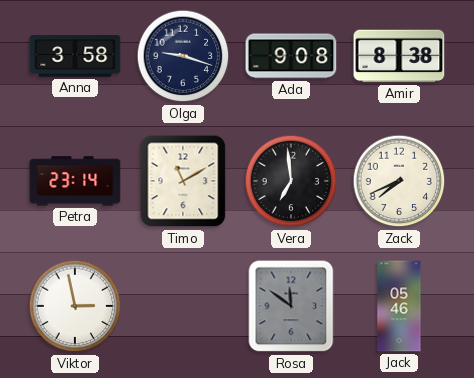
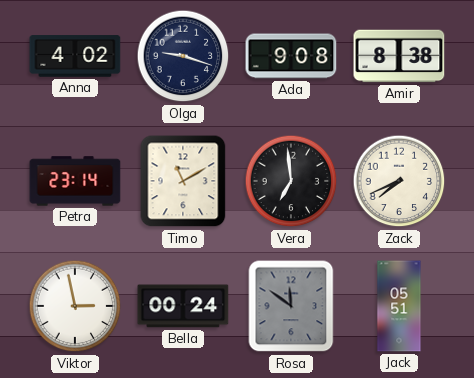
Anna: 3:58 -> 4:02 (75, 56)
Bella: none -> 00:24 (183, 306)
Jack: 05:46 -> 05:51 (399, 306)
